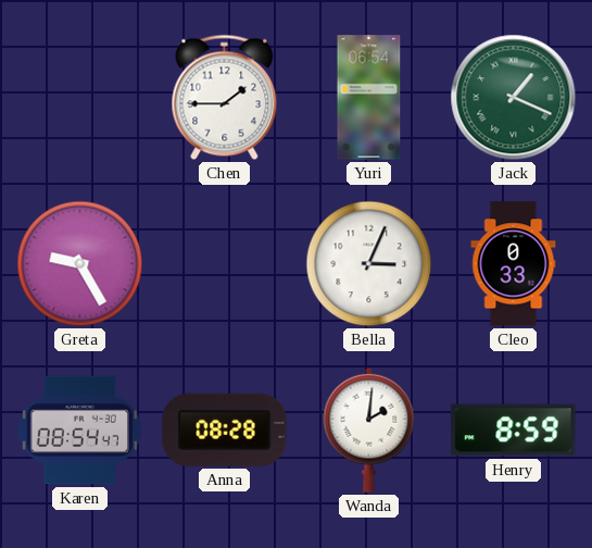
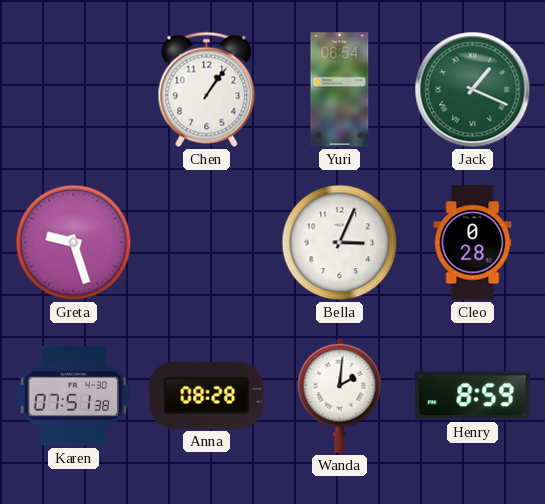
Chen: 1:45 -> 1:06 (207, 90)
Greta: 9:25 -> 9:27 (74, 243)
Cleo: 0:33 -> 0:28 (473, 243)
Karen: 08:54 -> 07:51 (73, 396)
